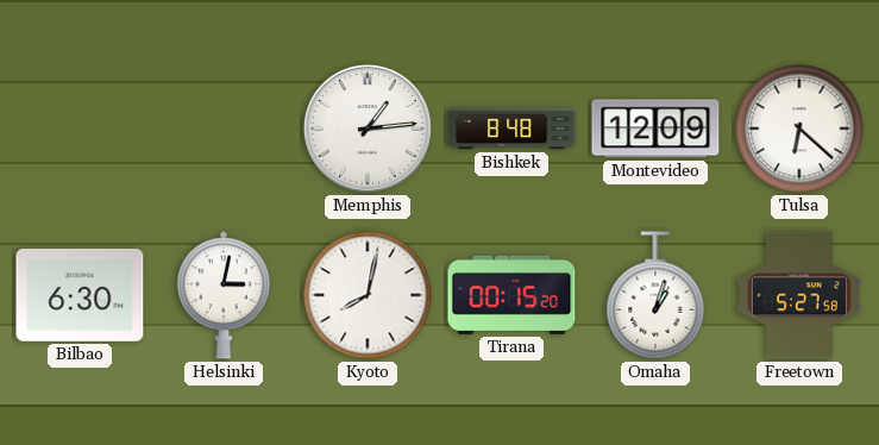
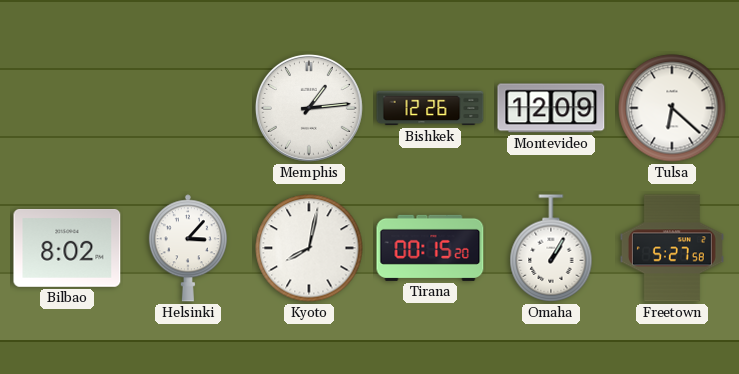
Bishkek: 8:48 -> 12:26 (430, 108)
Bilbao: 6:30 -> 8:02 (67, 248)
Helsinki: 3:02 -> 3:07 (188, 248)
Omaha: 1:03 -> 1:05 (551, 248)
